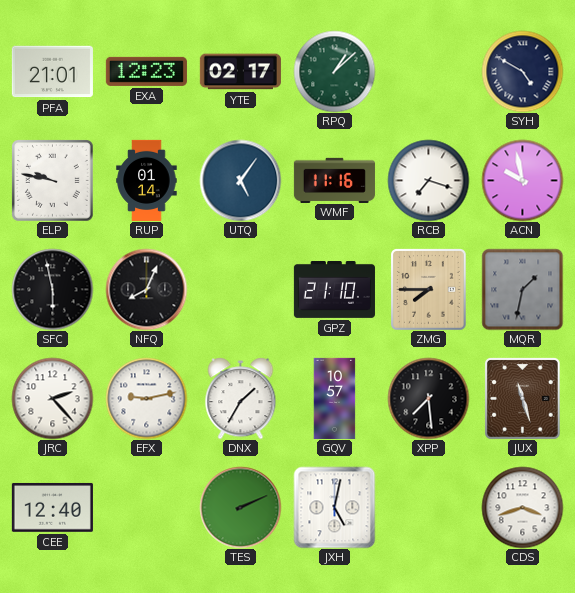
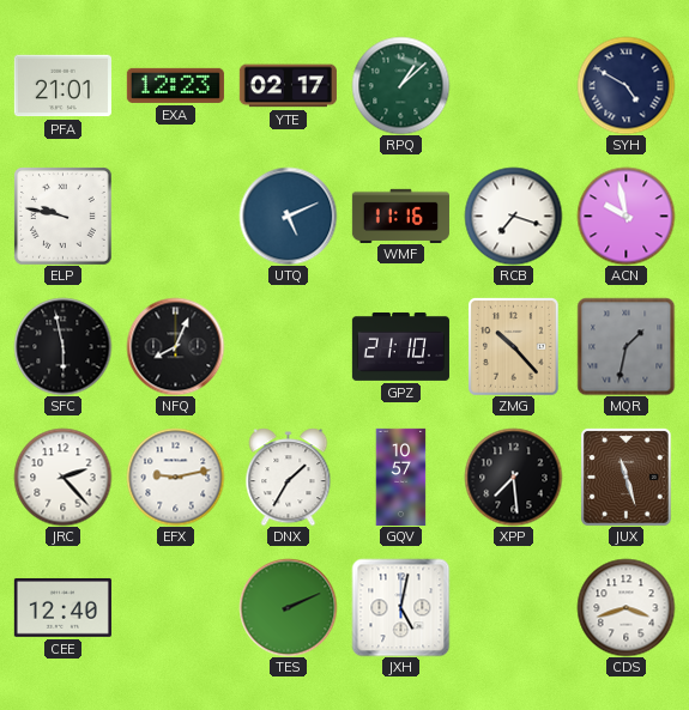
RUP: 01:14 -> none (147, 180)
UTQ: 5:06 -> 5:11 (288, 216)
ZMG: 7:45 -> 10:23 (514, 347)
